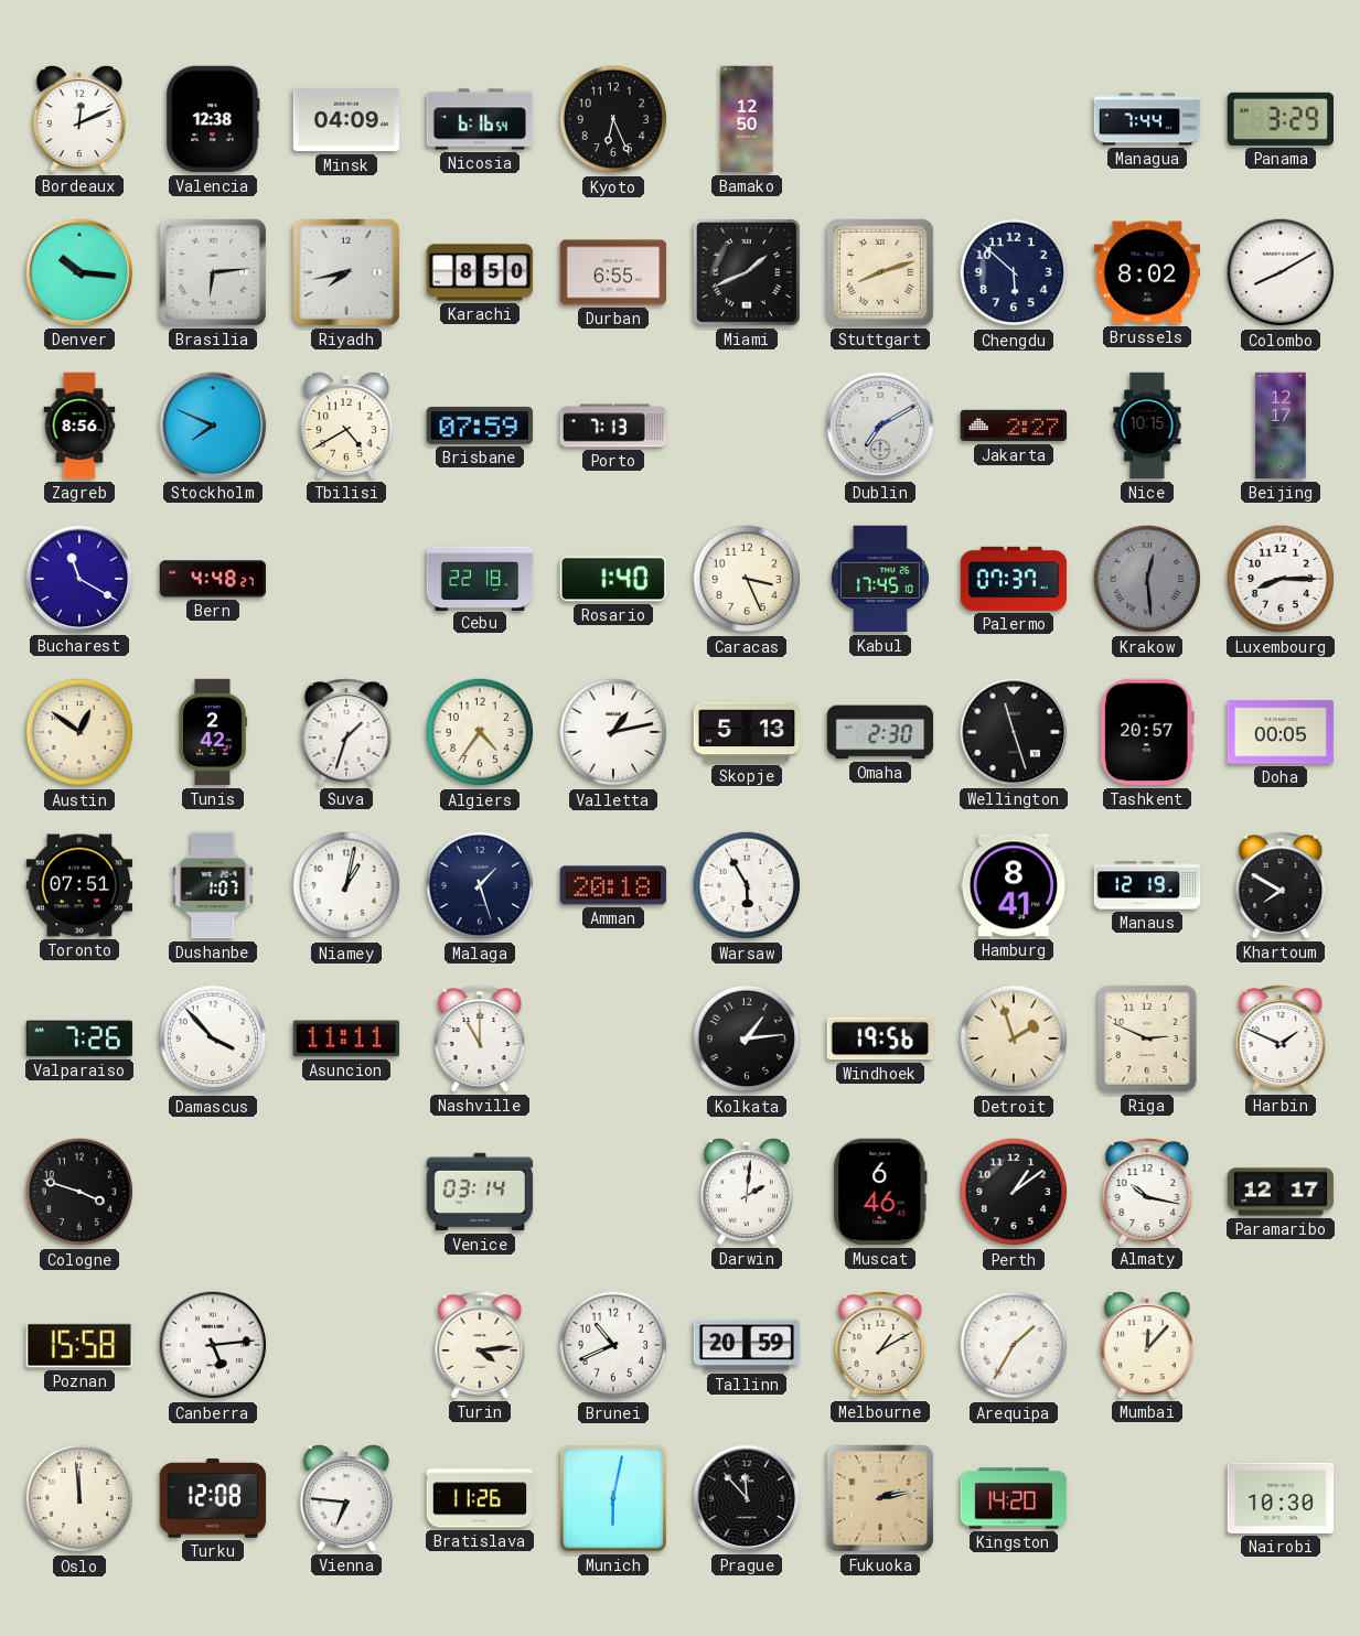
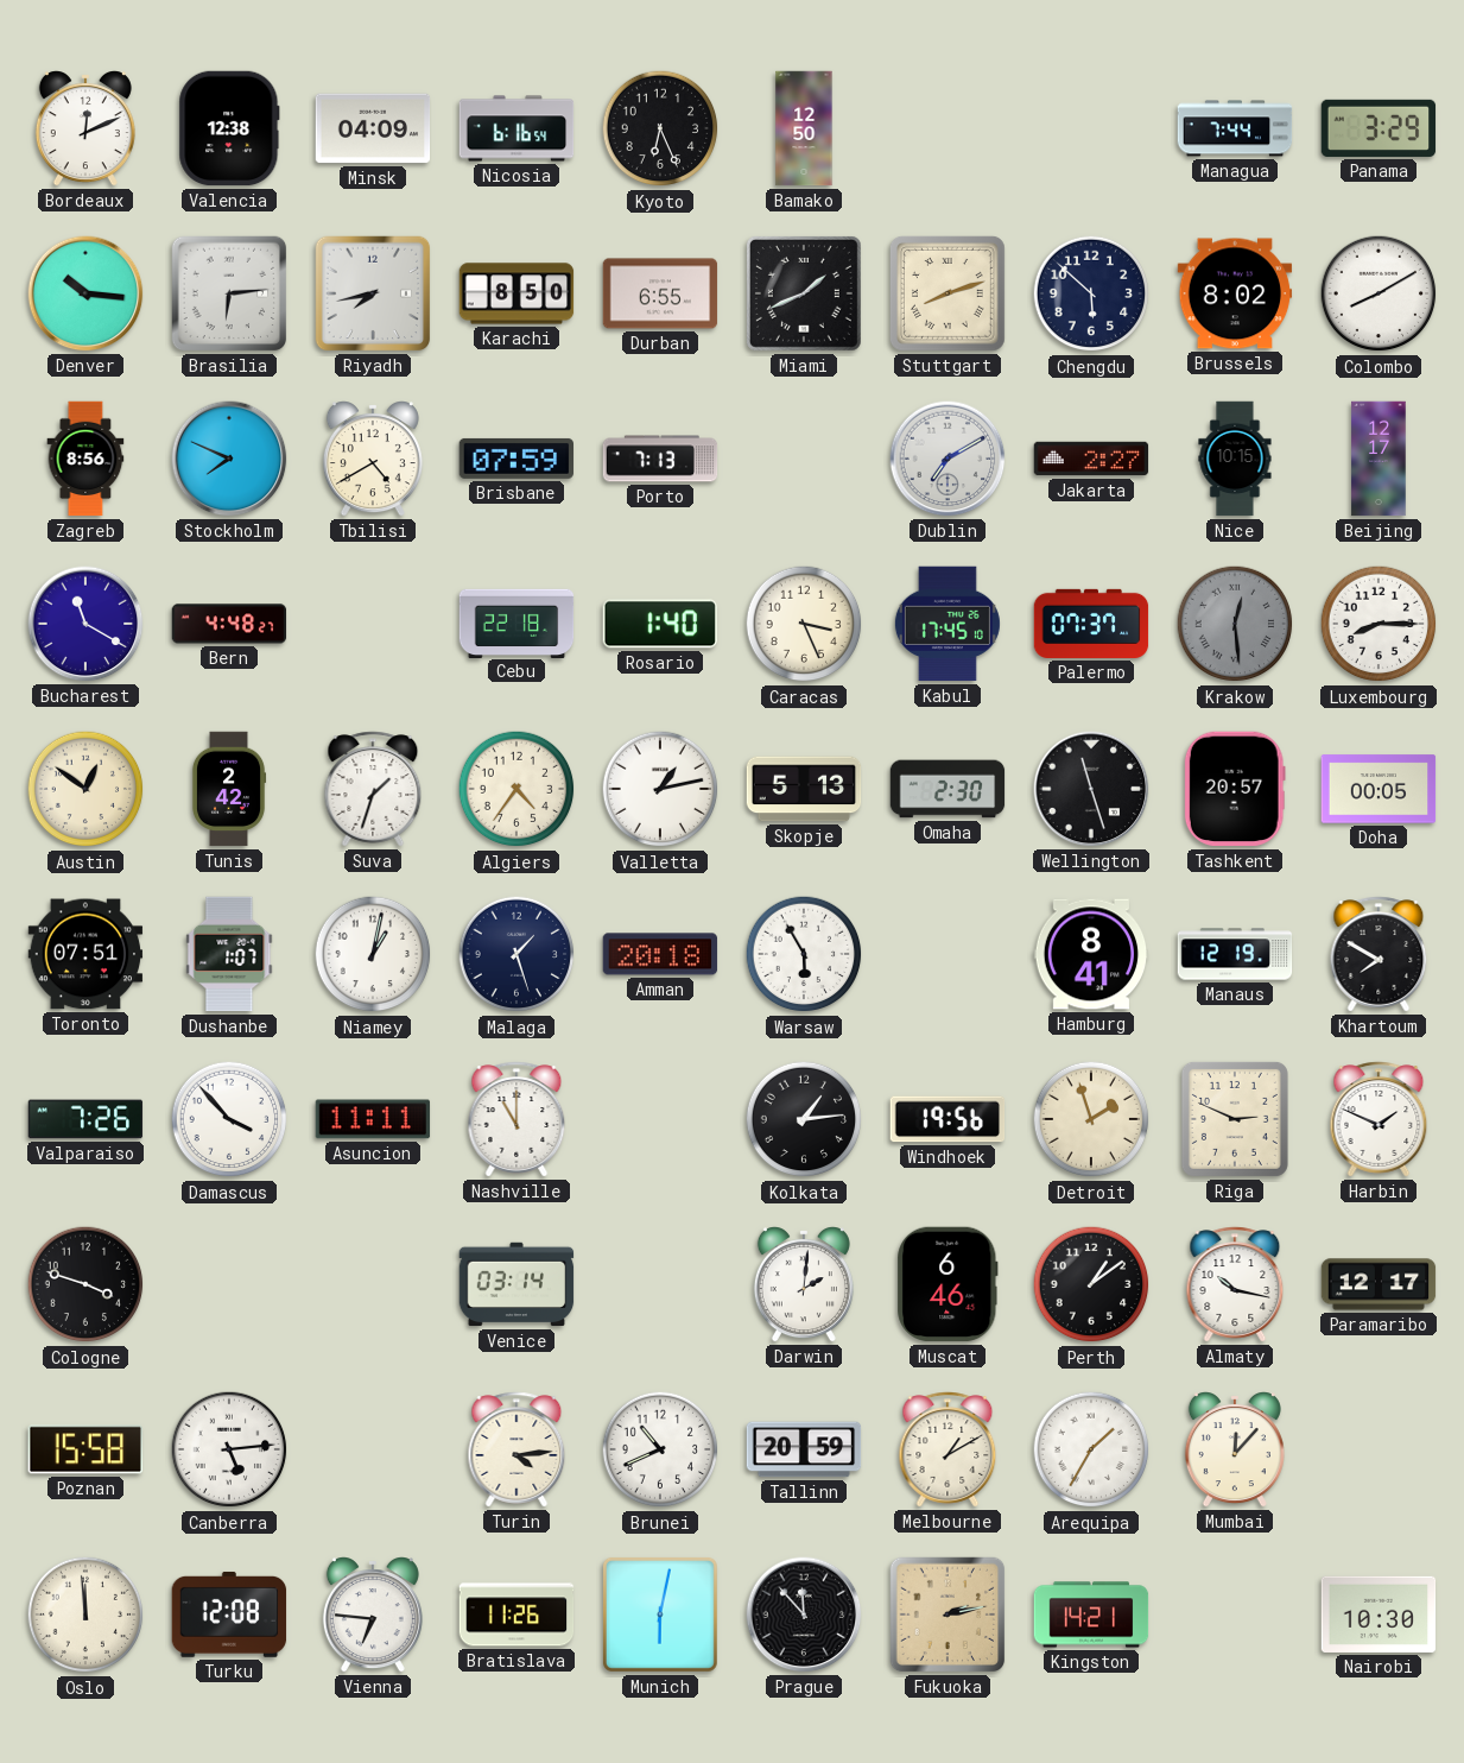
Kingston: 14:20 -> 14:21 (1091, 1614)
